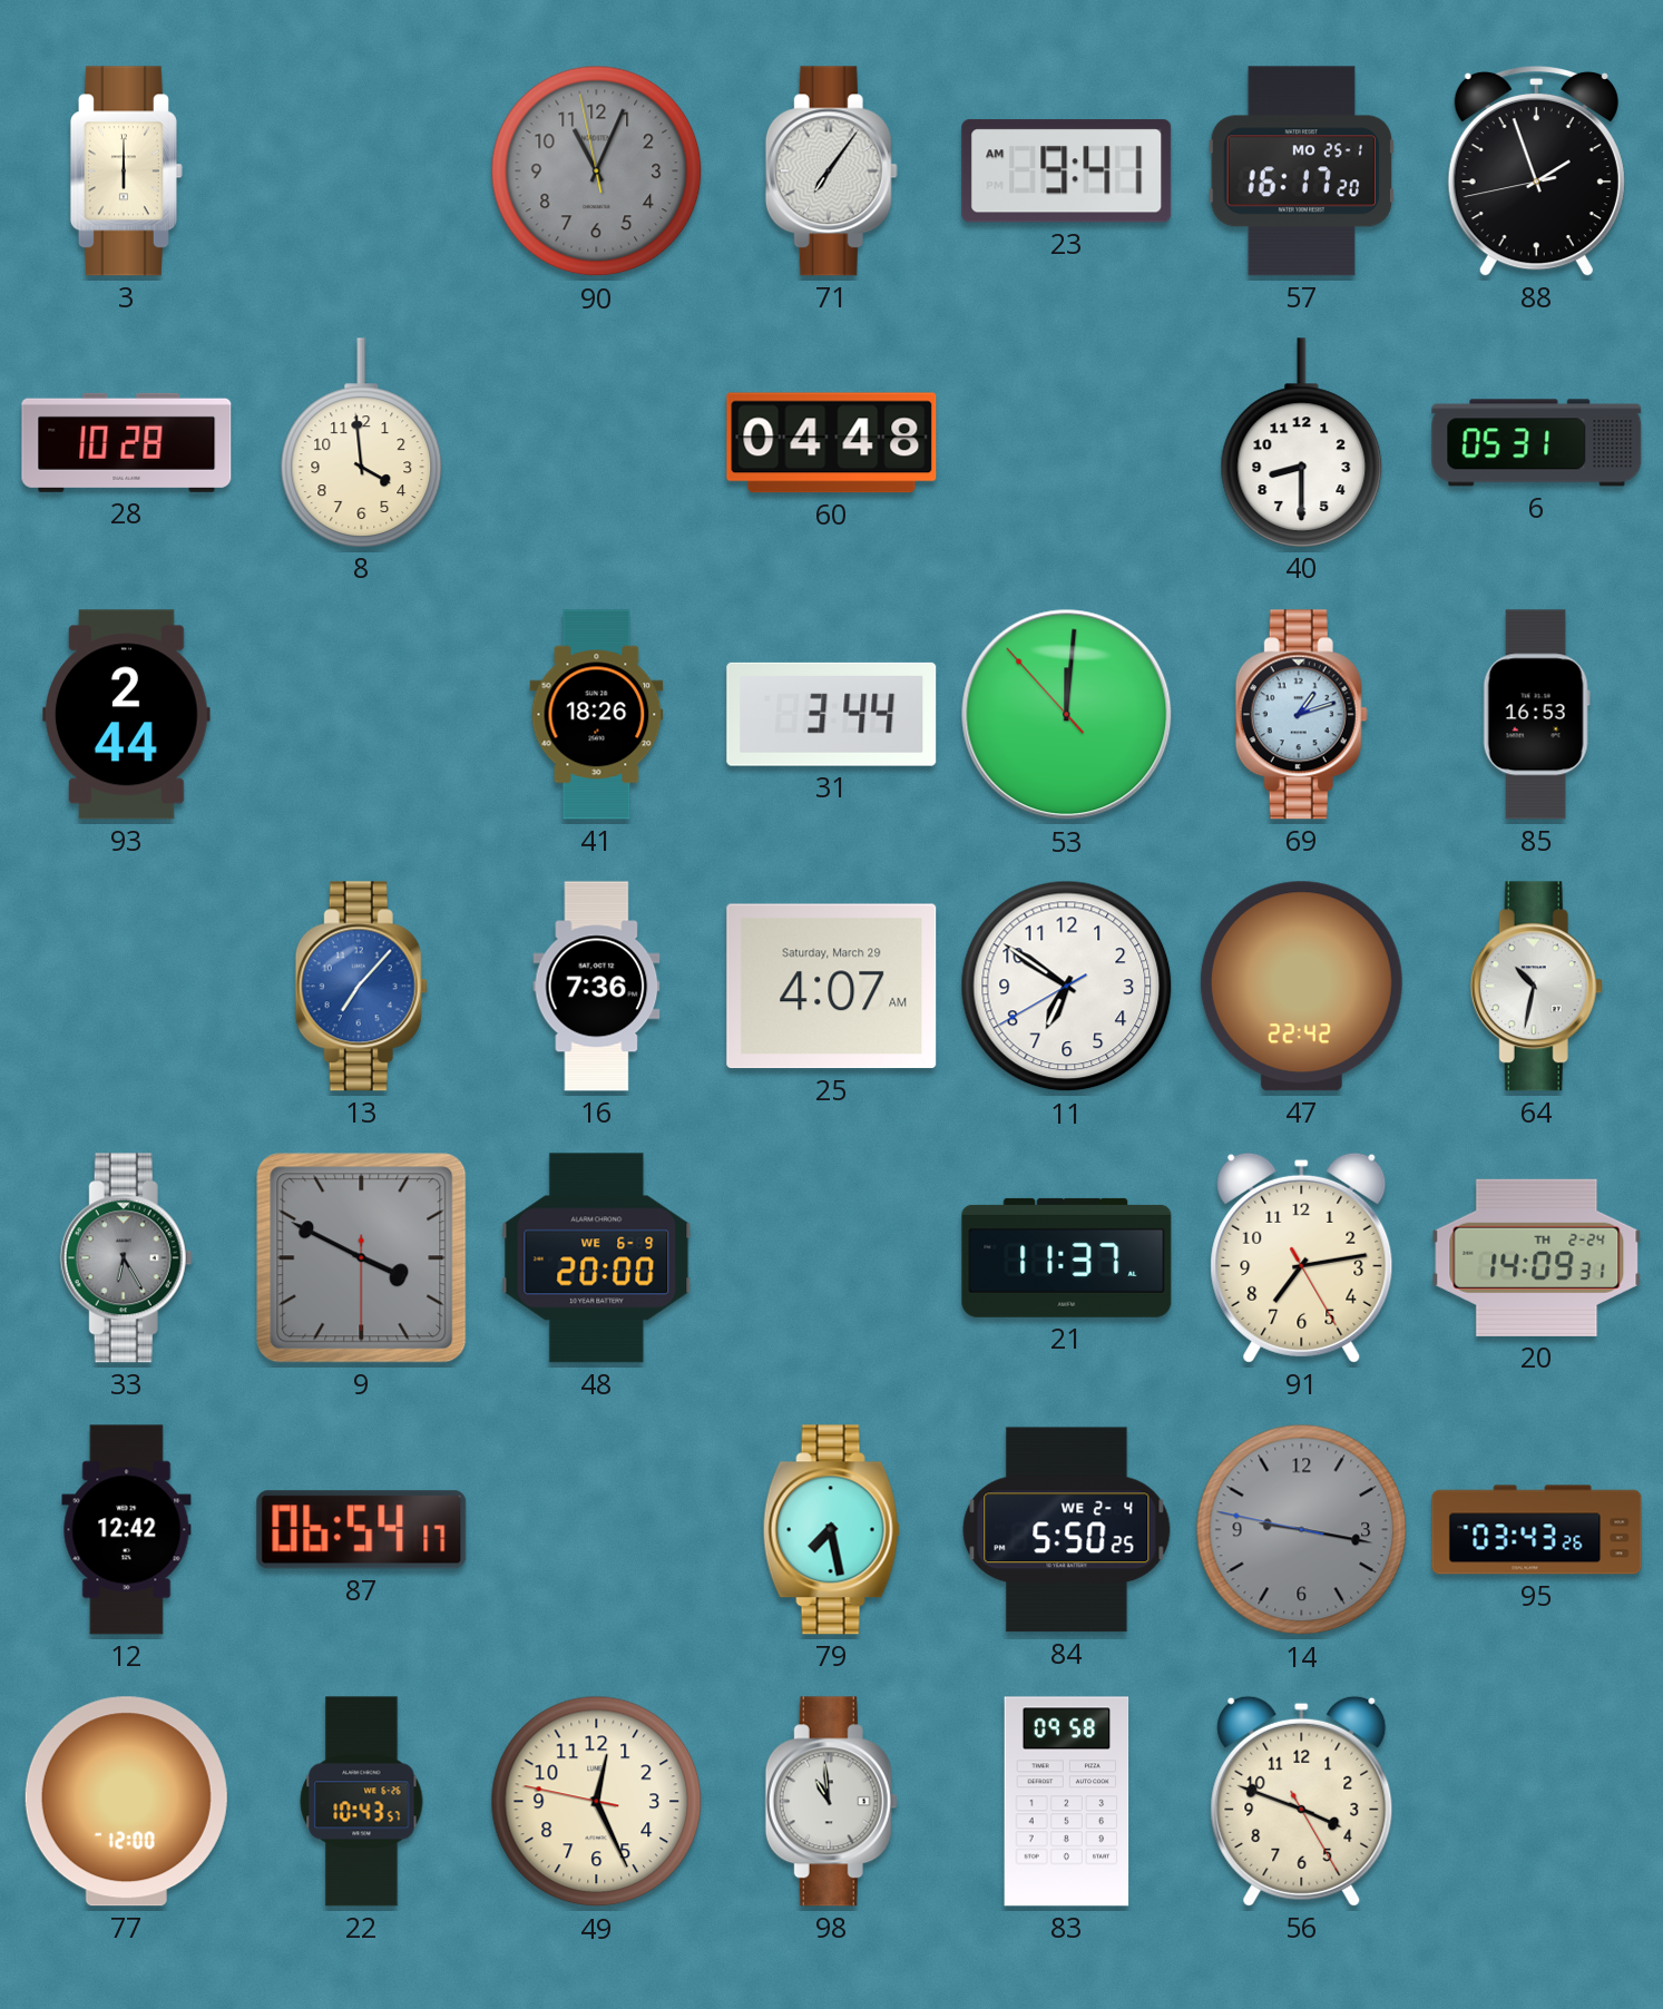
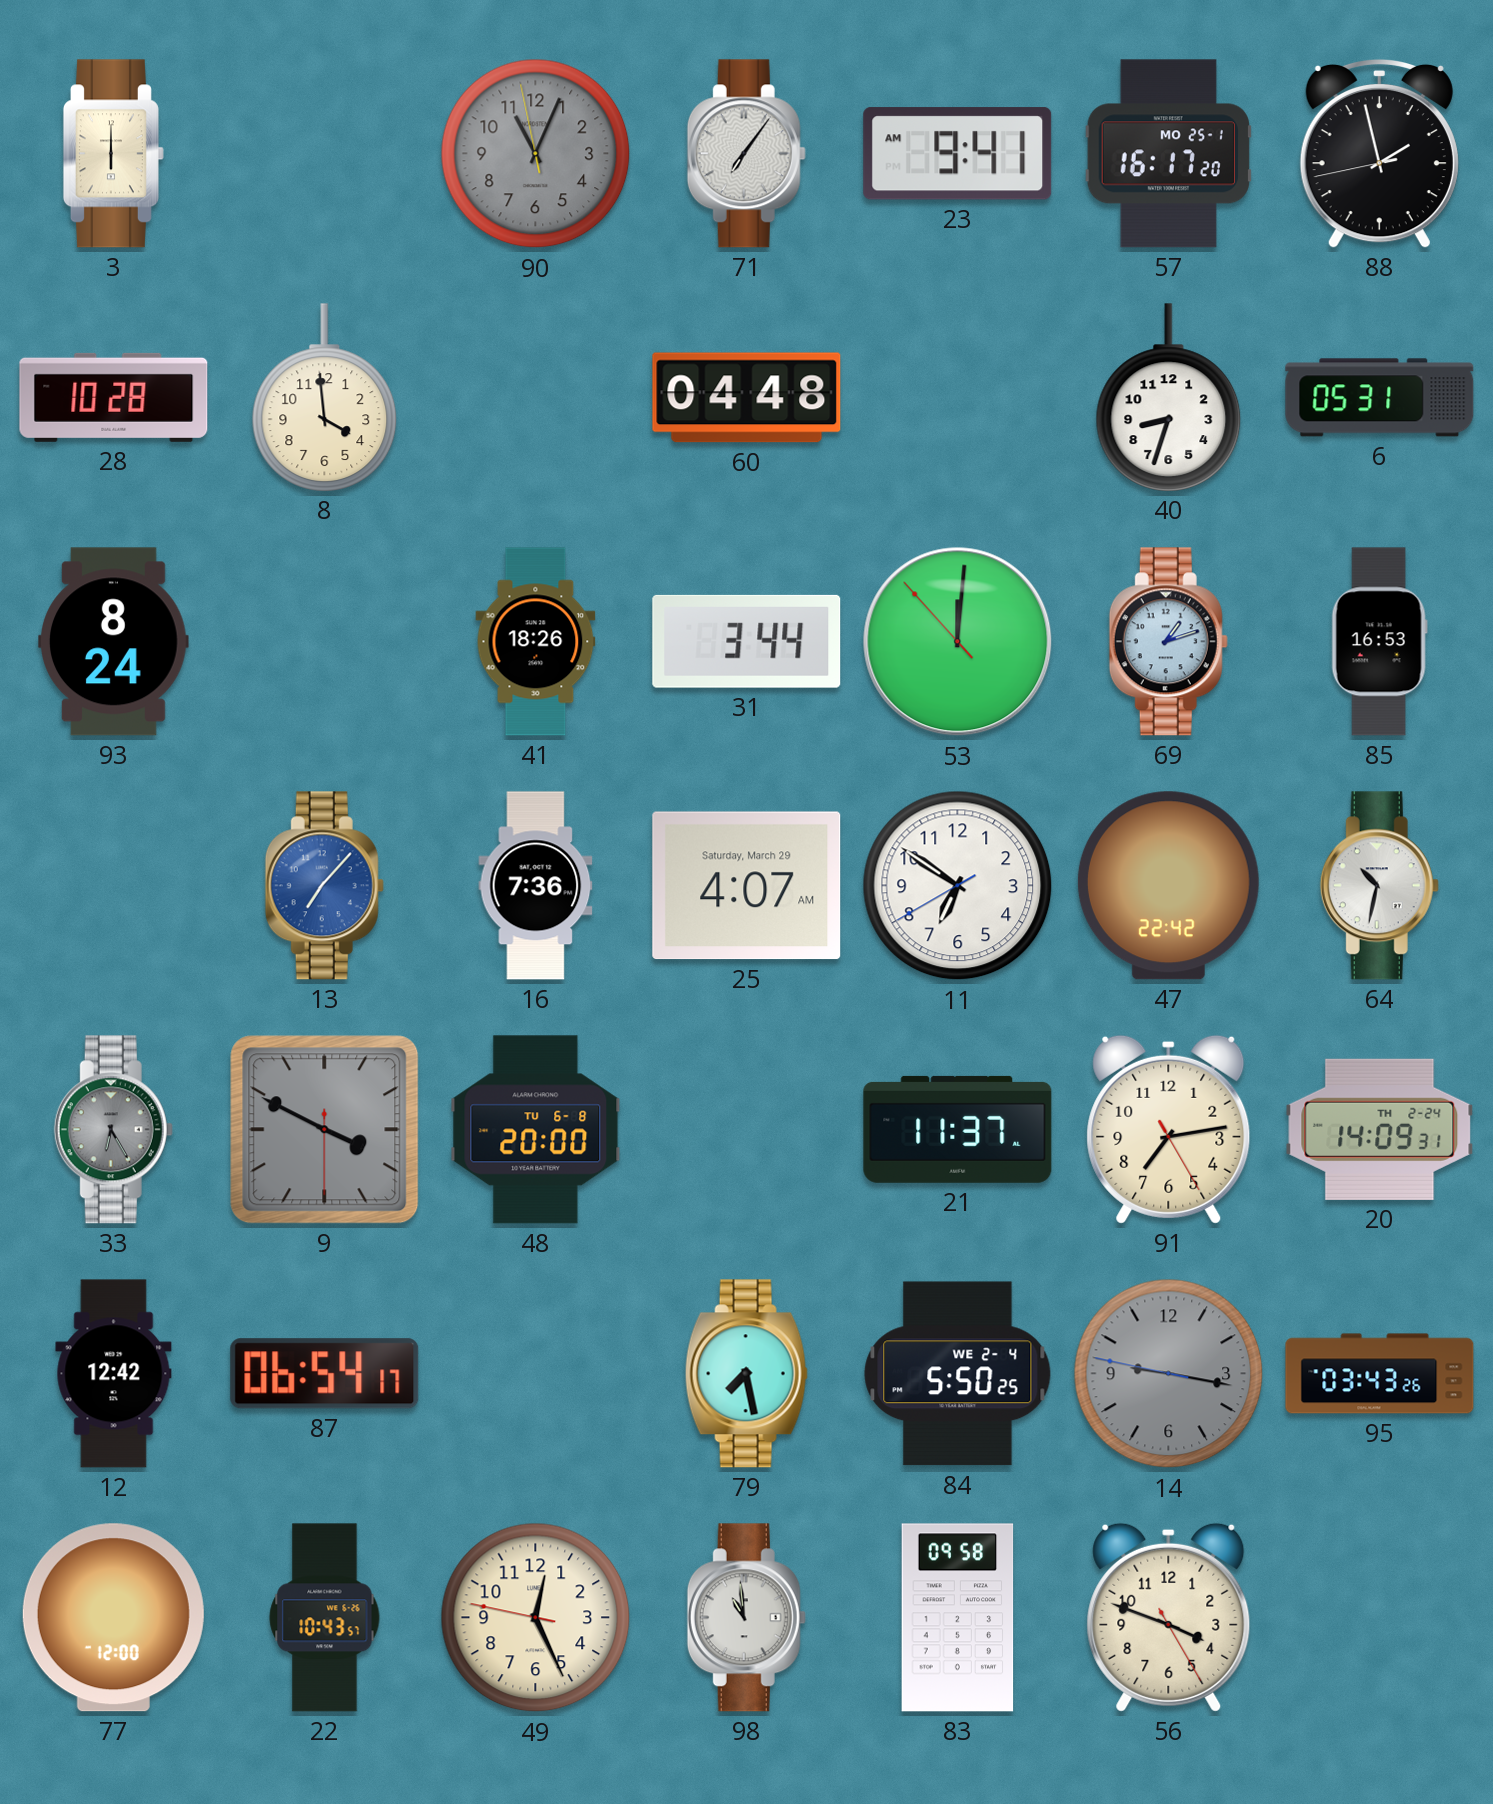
88: 1:56 -> 1:57 (1379, 153)
40: 8:30 -> 8:33 (1169, 397)
93: 2:44 -> 8:24 (114, 642)
48 date: WE 6-9 -> TU 6-8 (536, 1130)
